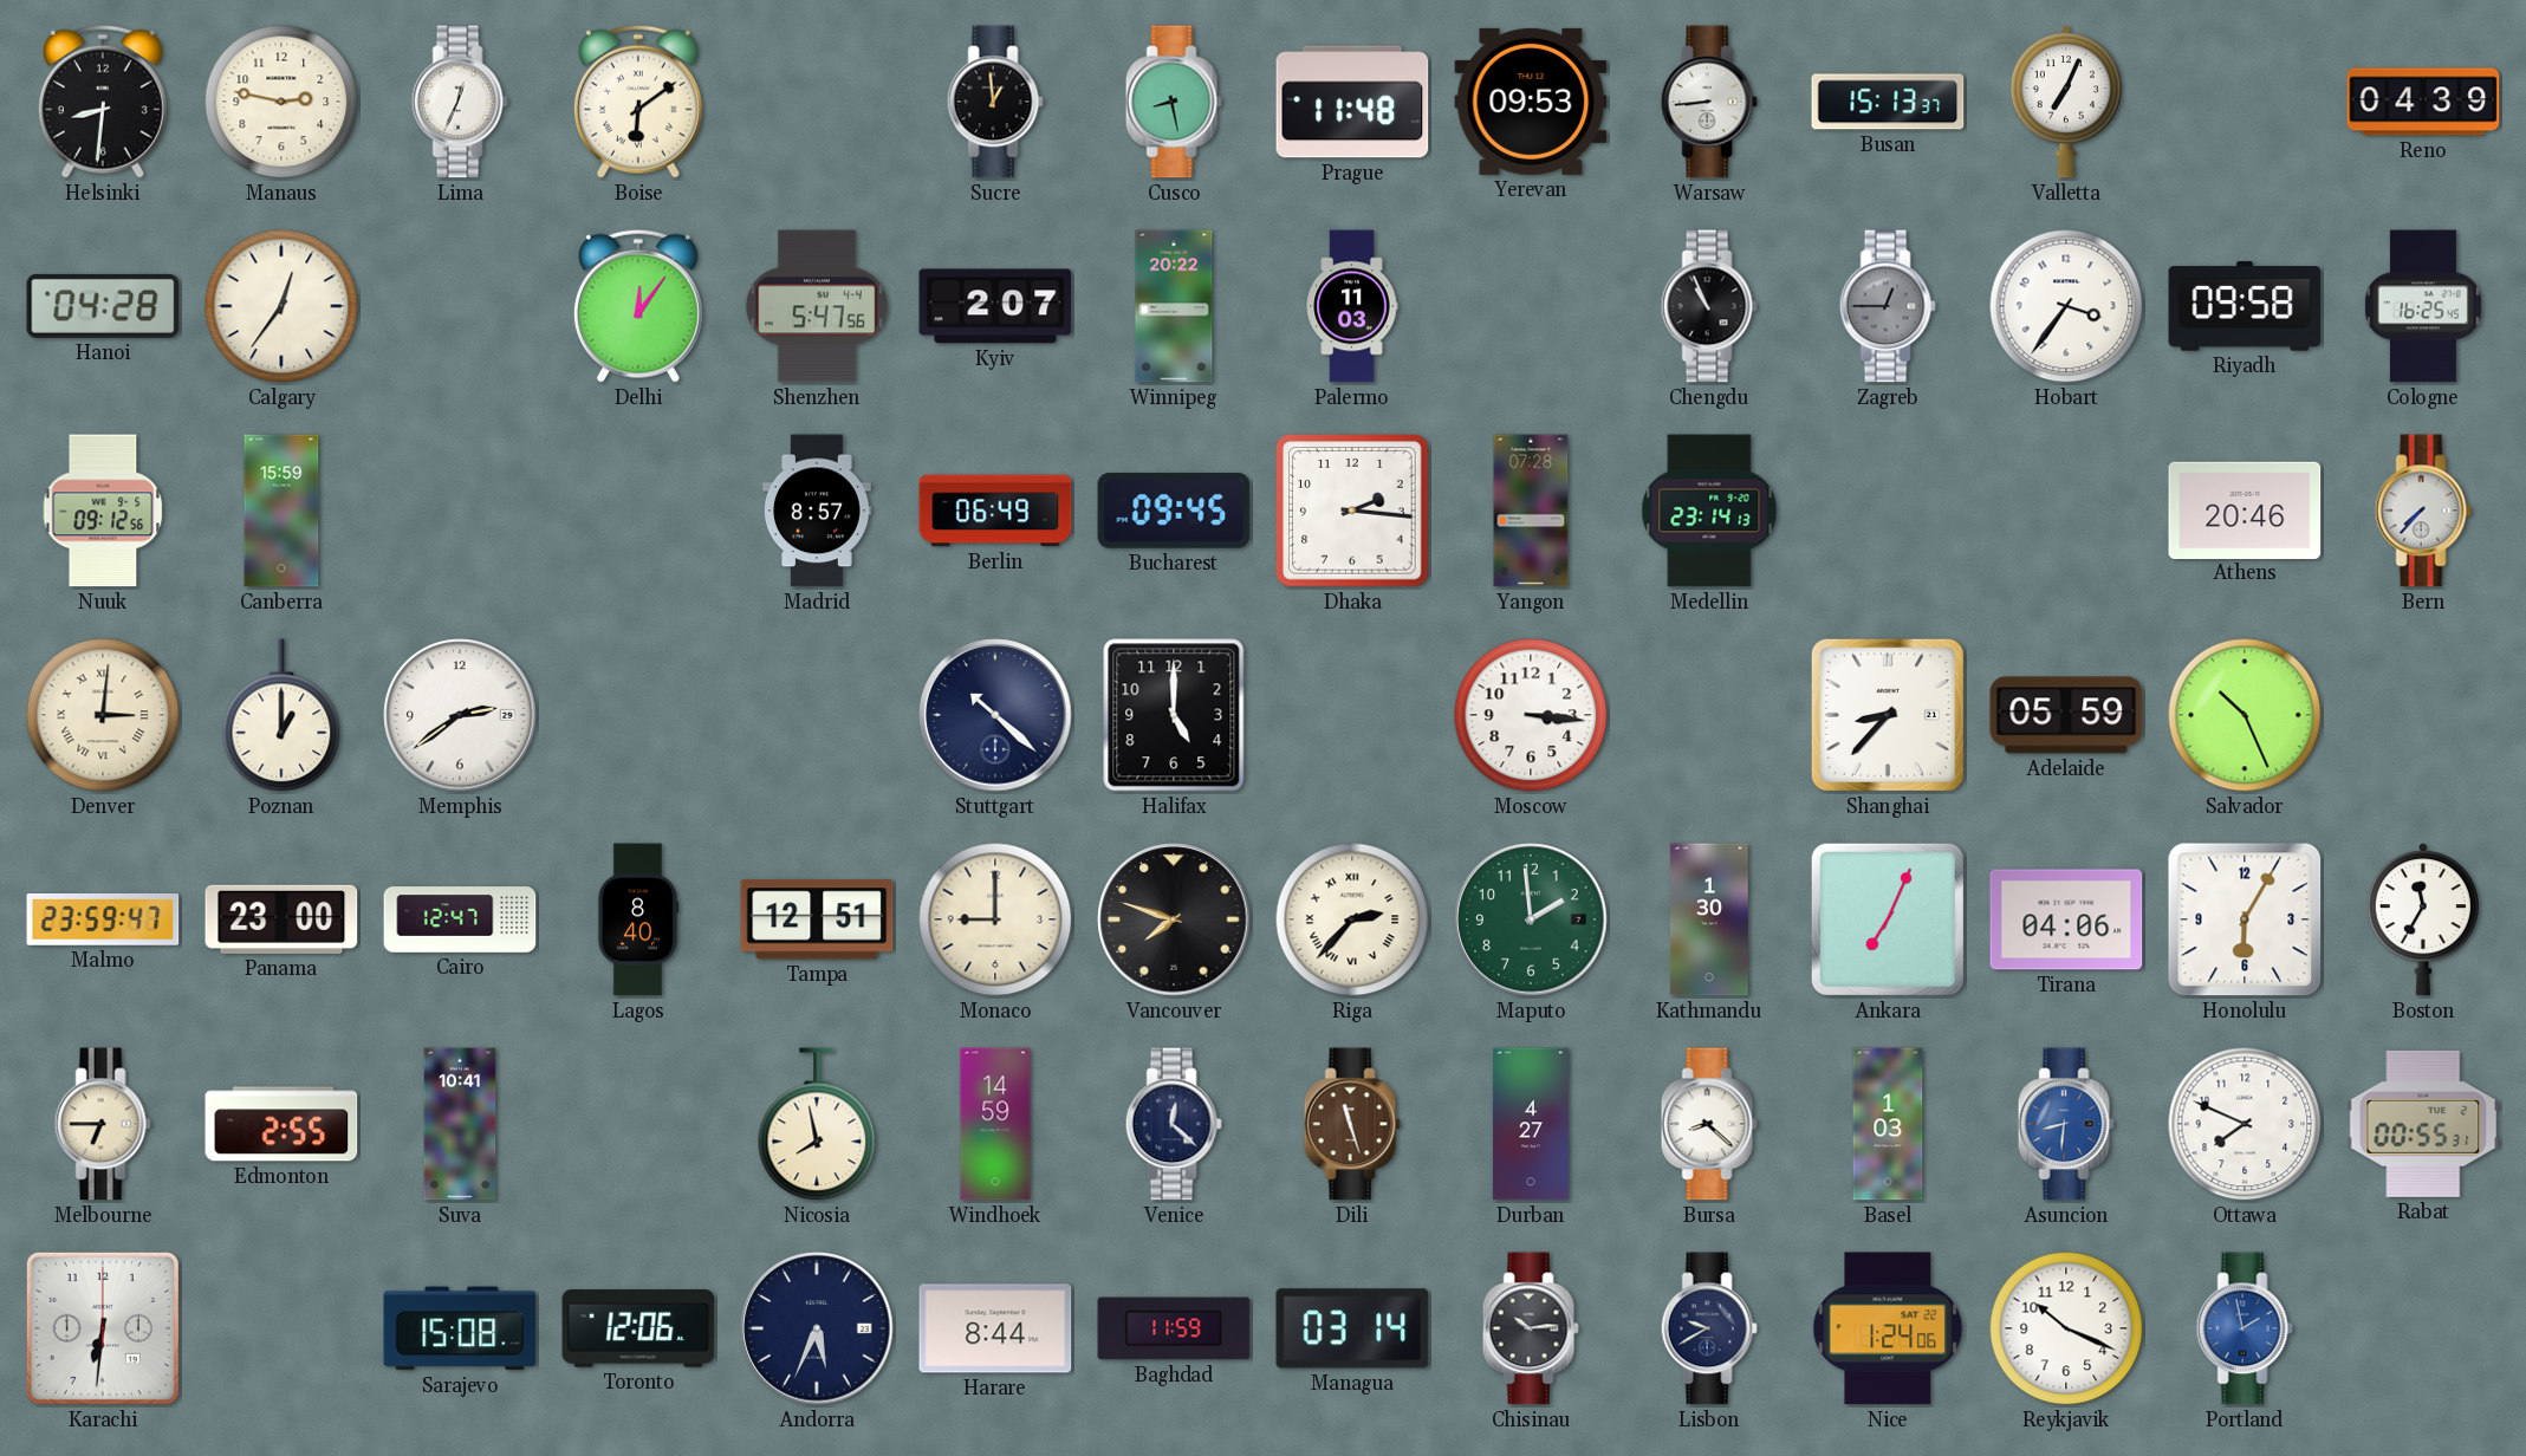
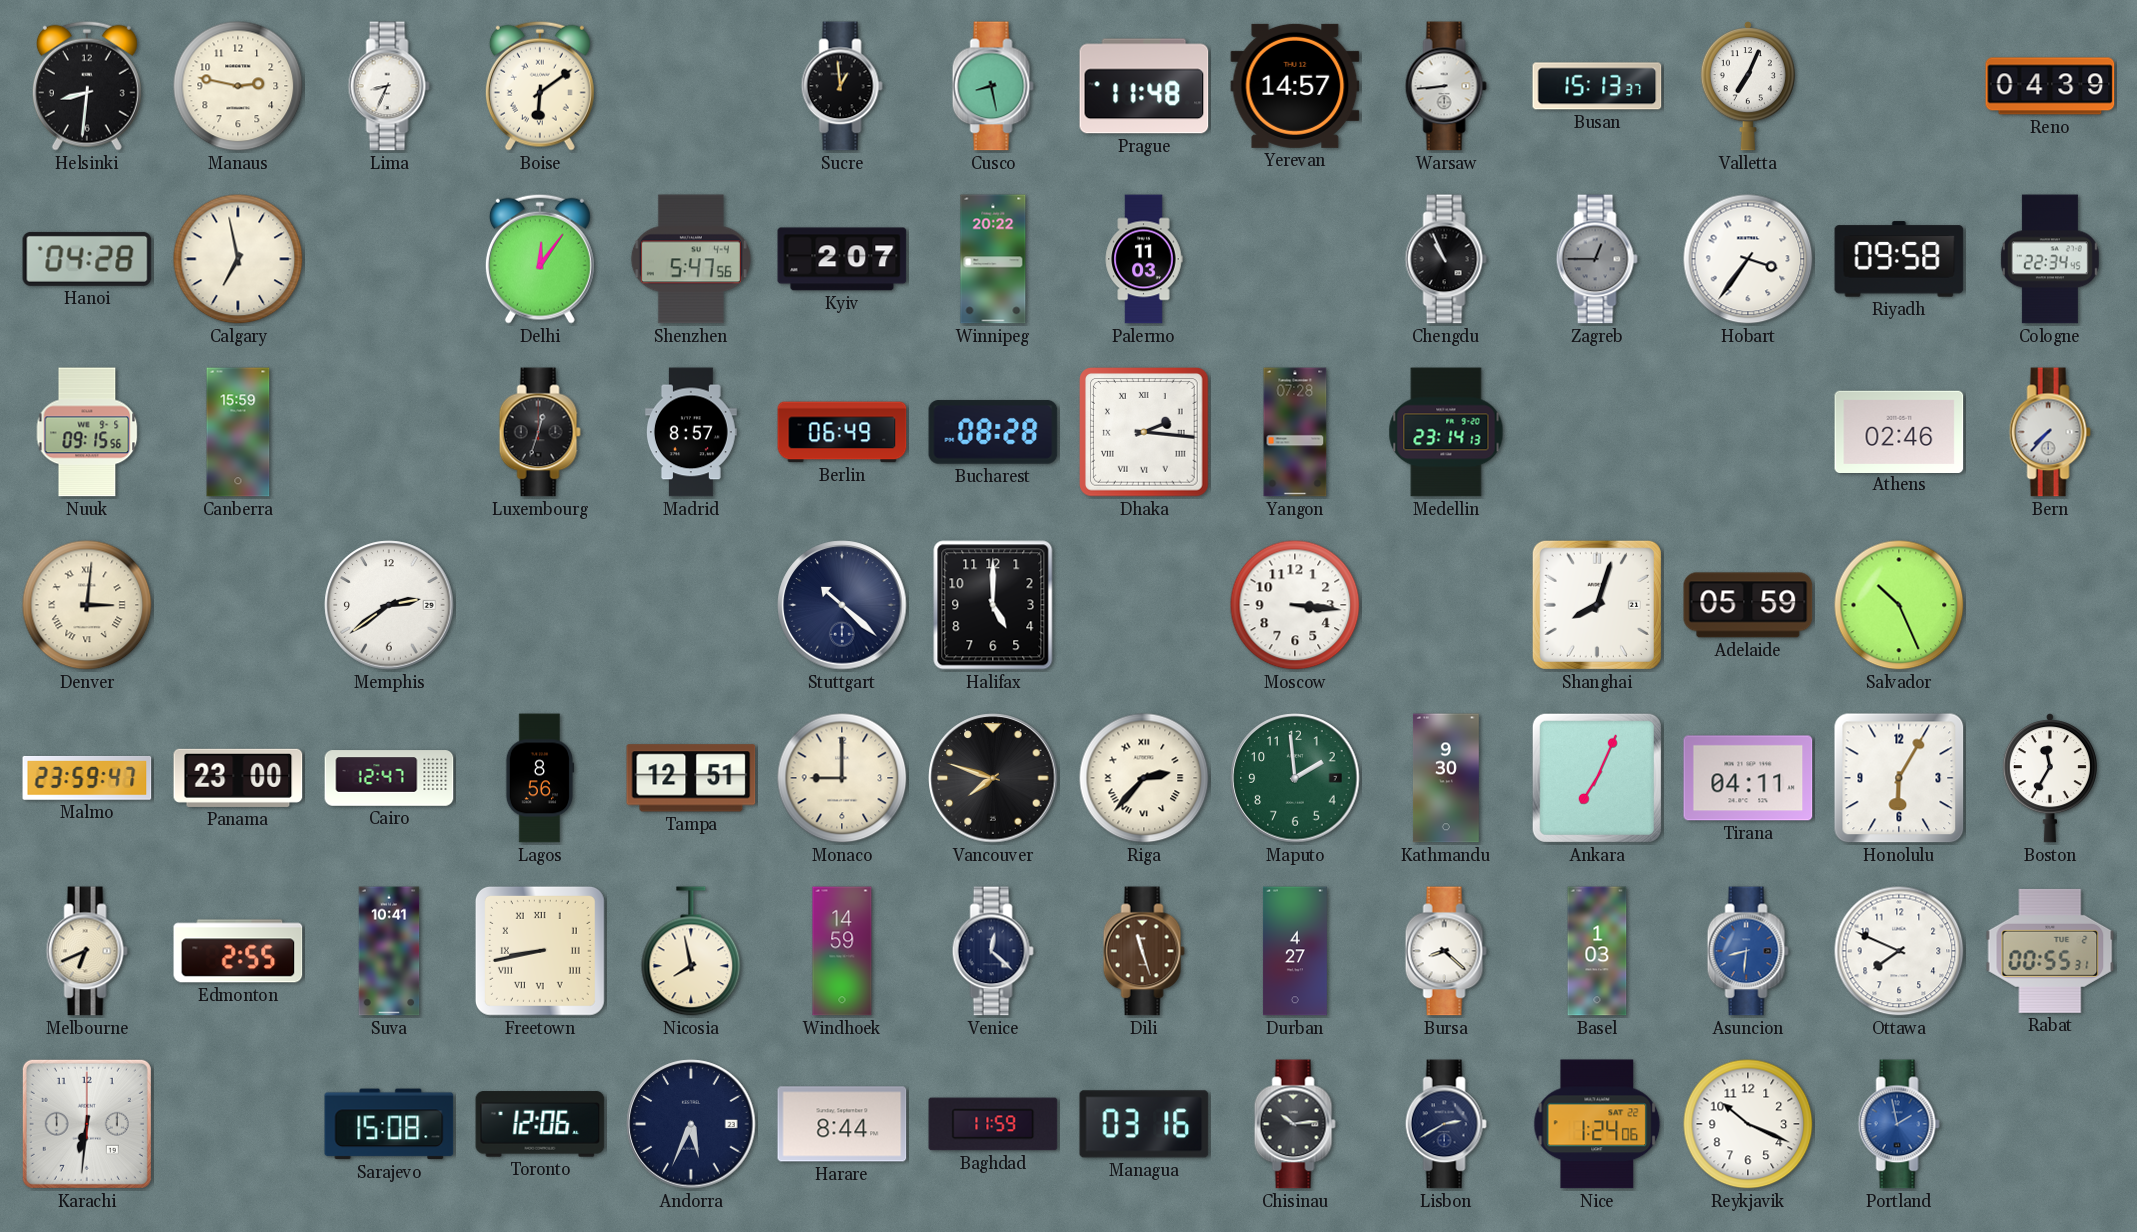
Lima: 12:34 -> 8:34 (389, 86)
Yerevan: 09:53 -> 14:57 (1295, 86)
Calgary: 12:36 -> 6:58 (238, 259)
Cologne: 16:25 -> 22:34 (2050, 259)
Nuuk: 09:12 -> 09:15 (87, 432)
Luxembourg: none -> 12:33 (540, 432)
Bucharest: 09:45 -> 08:28 (993, 432)
Dhaka numerals: Arabic -> Roman (1144, 432)
Athens: 20:46 -> 02:46 (1899, 431)
Poznan: 1:00 -> none (281, 715)
Shanghai: 8:37 -> 8:03 (1597, 605)
Lagos: 8:40 -> 8:56 (540, 778)
Kathmandu: 1:30 -> 9:30 (1446, 778)
Tirana: 04:06 -> 04:11 (1748, 778)
Melbourne: 6:45 -> 6:41 (87, 951)
Freetown: none -> 8:43 (540, 951)
Managua: 03:14 -> 03:16 (1144, 1124)
Lisbon: 9:40 -> 2:40 (1446, 1124)
